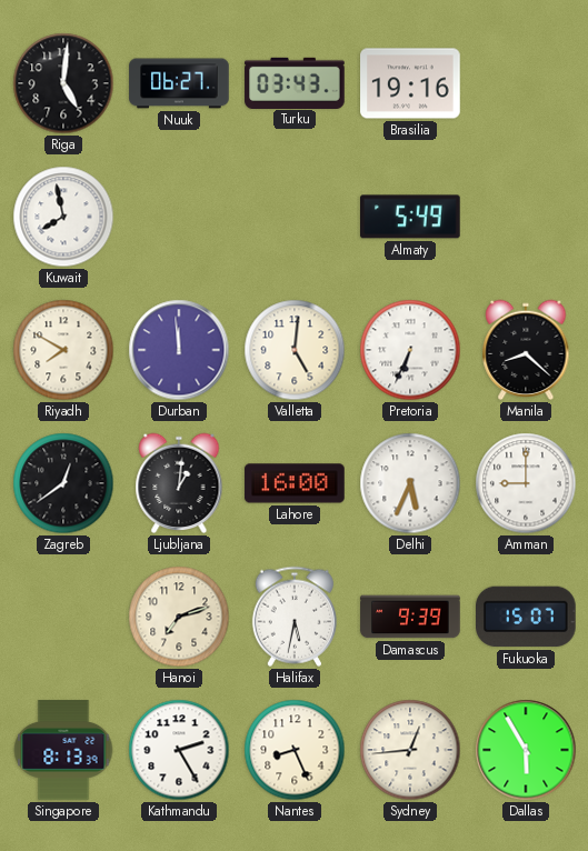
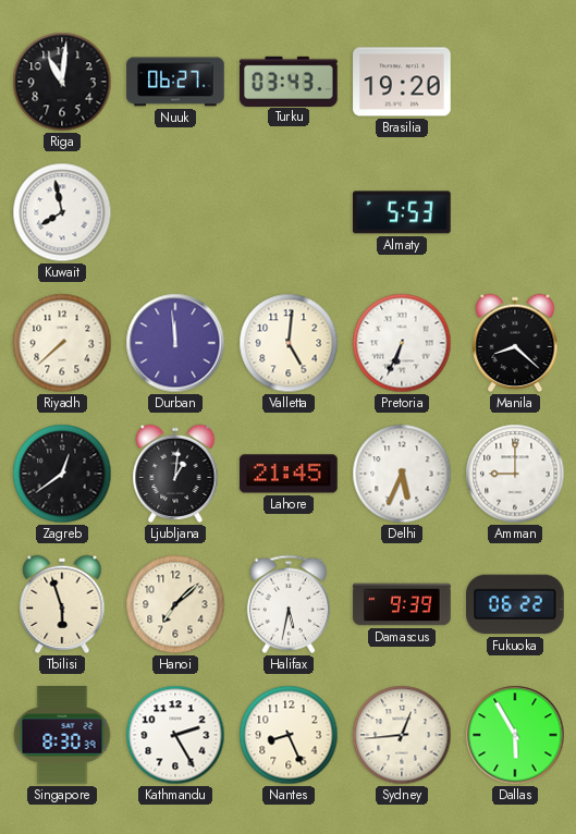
Riga: 5:01 -> 11:01 (62, 82)
Brasilia: 19:16 -> 19:20 (402, 82)
Almaty: 5:49 -> 5:53 (403, 212)
Riyadh: 7:50 -> 7:38 (62, 343)
Lahore: 16:00 -> 21:45 (289, 474)
Tbilisi: none -> 5:57 (62, 604)
Hanoi: 7:12 -> 7:08 (175, 604)
Fukuoka: 15:07 -> 06:22 (516, 604)
Singapore: 8:13 -> 8:30 (62, 735)
